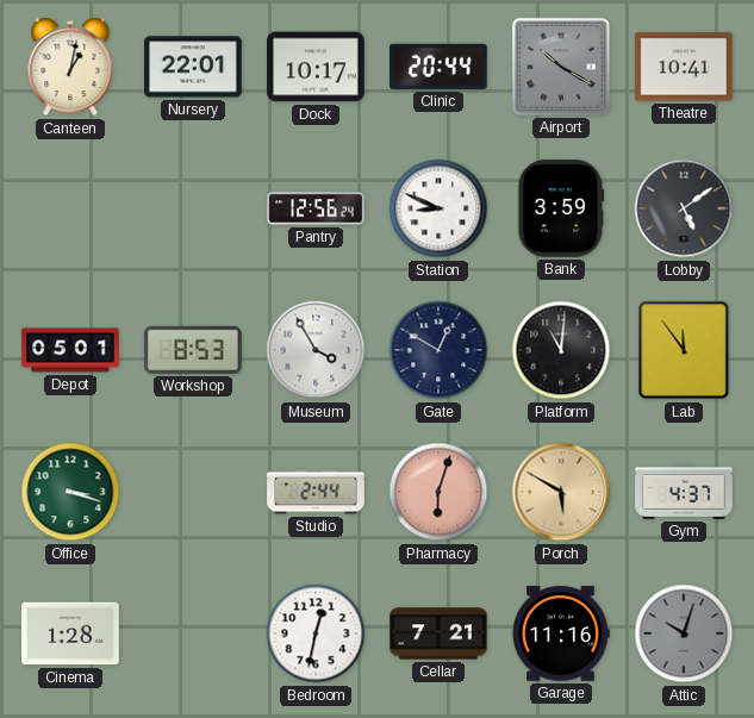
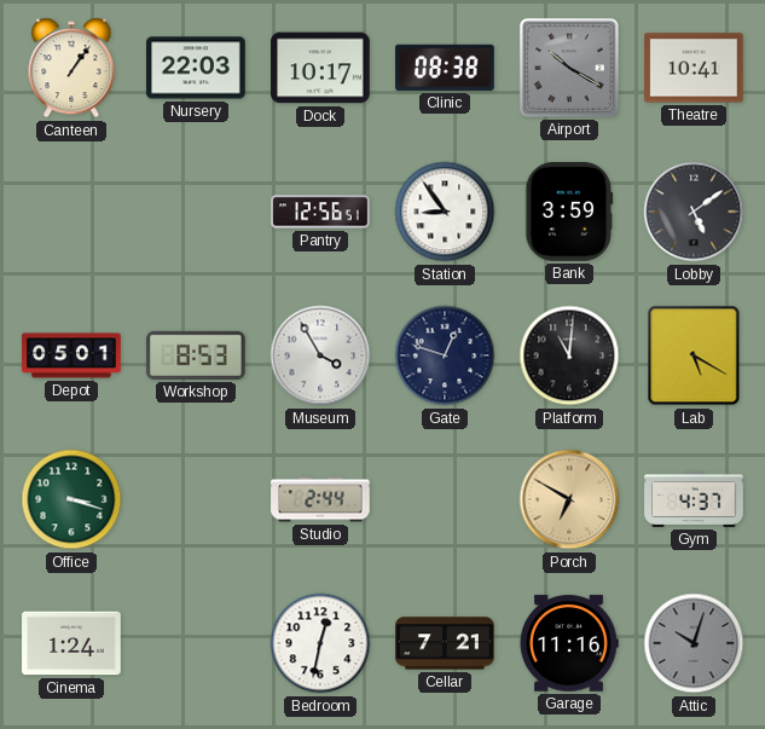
Canteen: 1:02 -> 1:06 (71, 68)
Nursery: 22:01 -> 22:03 (196, 68)
Clinic: 20:44 -> 08:38 (446, 68)
Pantry: 12:56:24 -> 12:56:51 (320, 212)
Station: 8:49 -> 8:54 (445, 212)
Gate: 12:50 -> 12:48 (445, 355)
Lab: 11:54 -> 5:20 (694, 355)
Pharmacy: 6:03 -> none (438, 492)
Porch: 5:50 -> 6:50 (569, 499)
Cinema: 1:28 -> 1:24 (71, 643)
